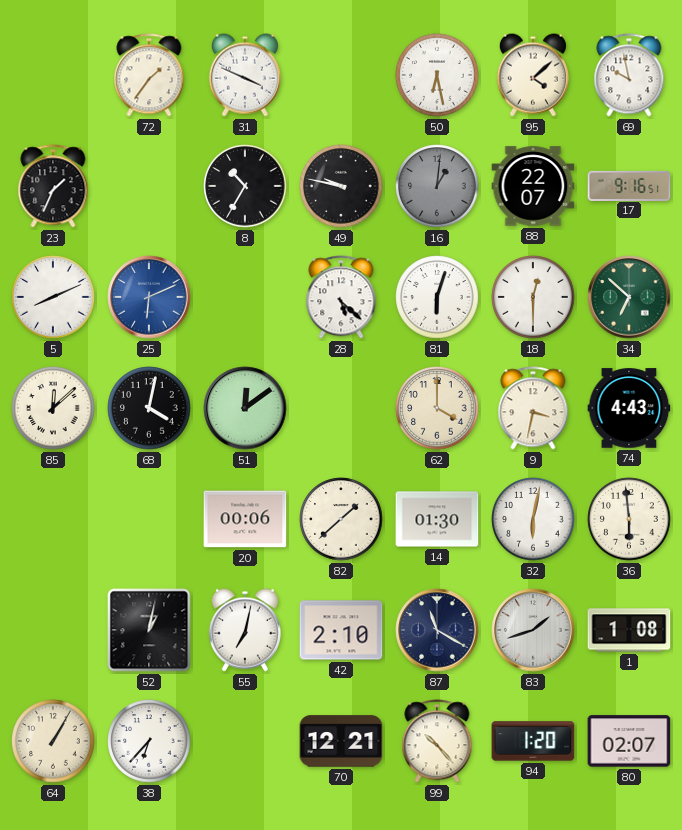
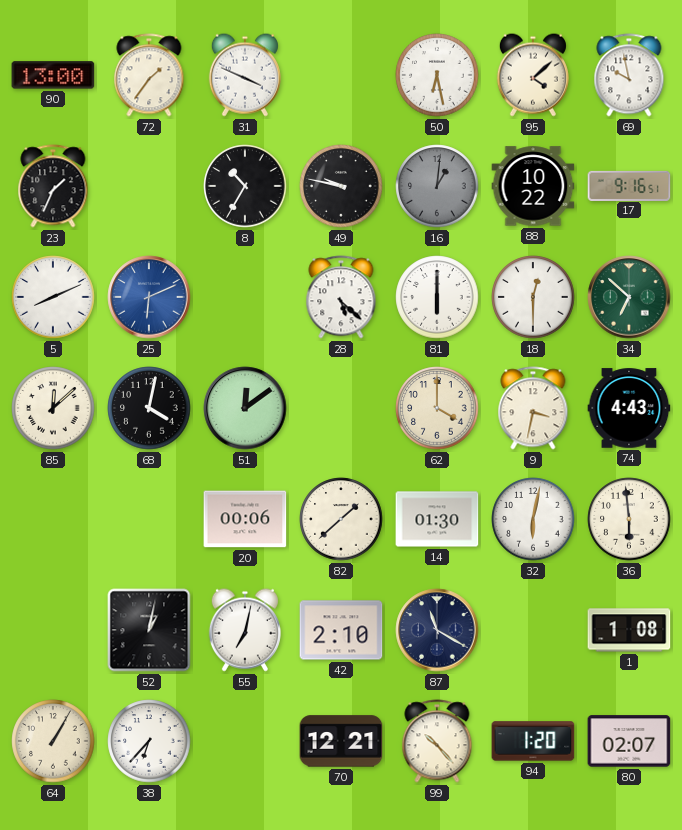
90: none -> 13:00 (53, 75)
88: 22:07 -> 10:22 (533, 186)
81: 6:03 -> 6:00 (437, 297)
83: 1:42 -> none (533, 630)
